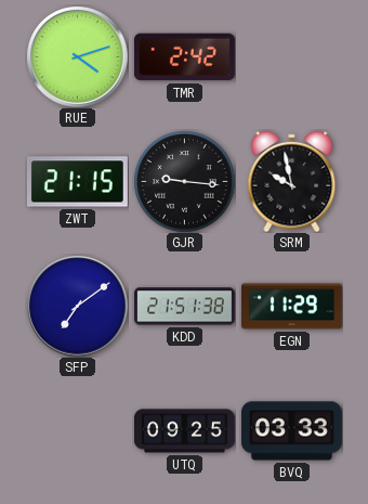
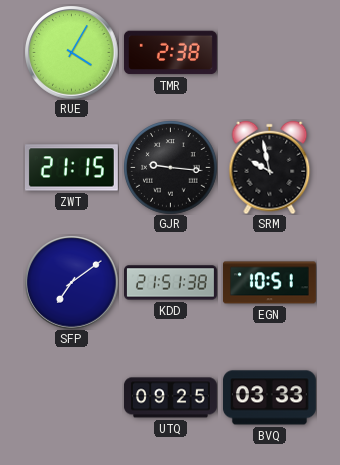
RUE: 4:12 -> 4:05 (71, 52)
TMR: 2:42 -> 2:38 (170, 53)
EGN: 11:29 -> 10:51 (269, 283)
